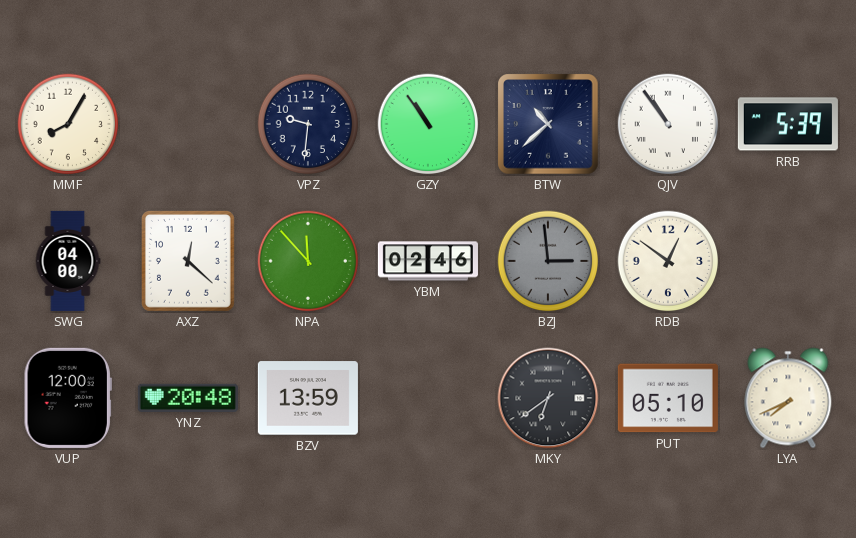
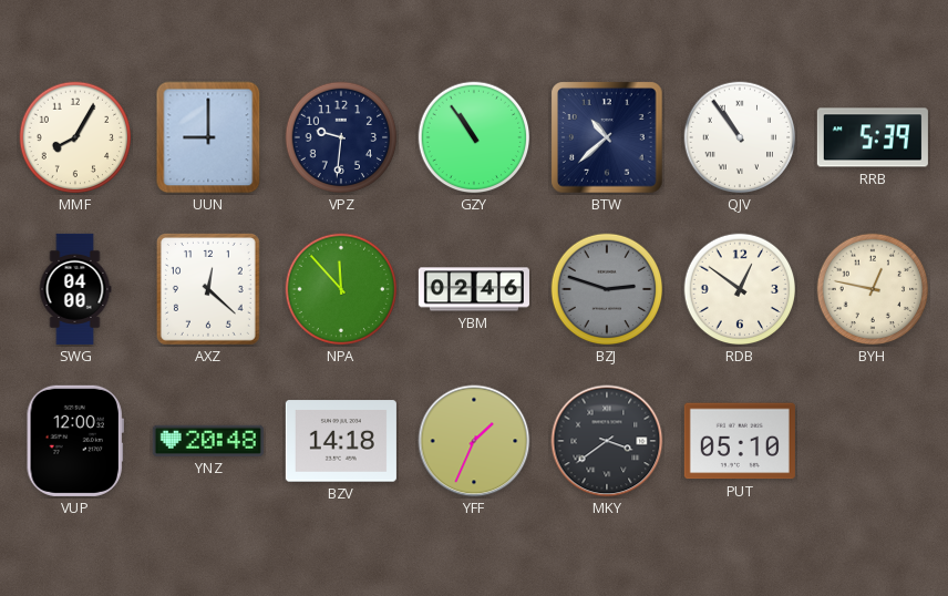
UUN: none -> 9:00 (208, 137)
BZJ: 2:59 -> 2:48 (607, 289)
BYH: none -> 12:47 (873, 289)
BZV: 13:59 -> 14:18 (341, 441)
YFF: none -> 1:34 (474, 441)
MKY: 6:39 -> 3:39 (607, 441)
LYA: 7:41 -> none (788, 398)
